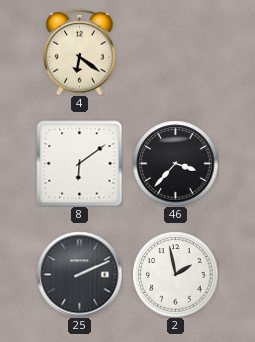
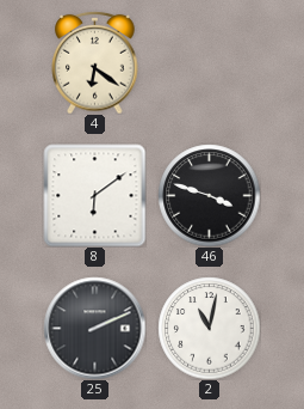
46: 3:37 -> 3:48 (209, 195)
2: 1:58 -> 11:02 (209, 328)
